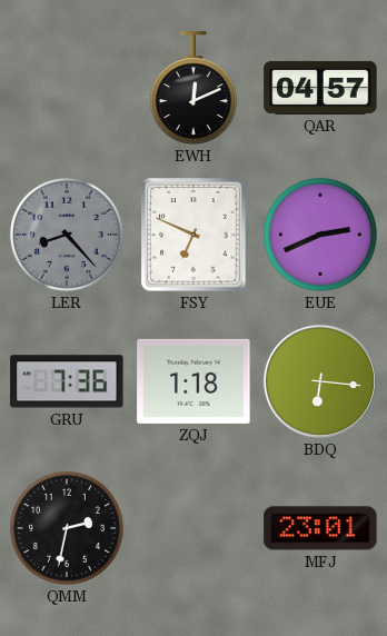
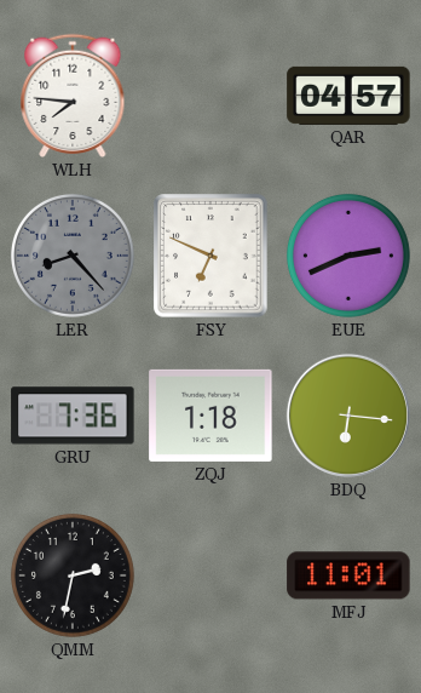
WLH: none -> 7:46 (73, 96)
EWH: 12:11 -> none (193, 88)
MFJ: 23:01 -> 11:01 (348, 575)
